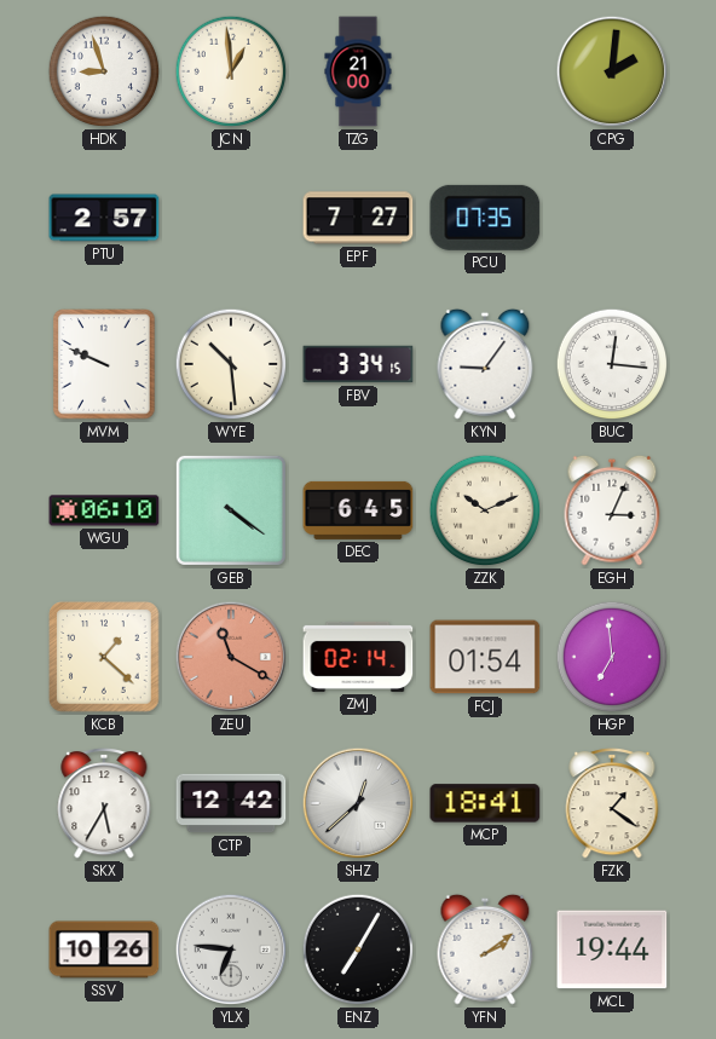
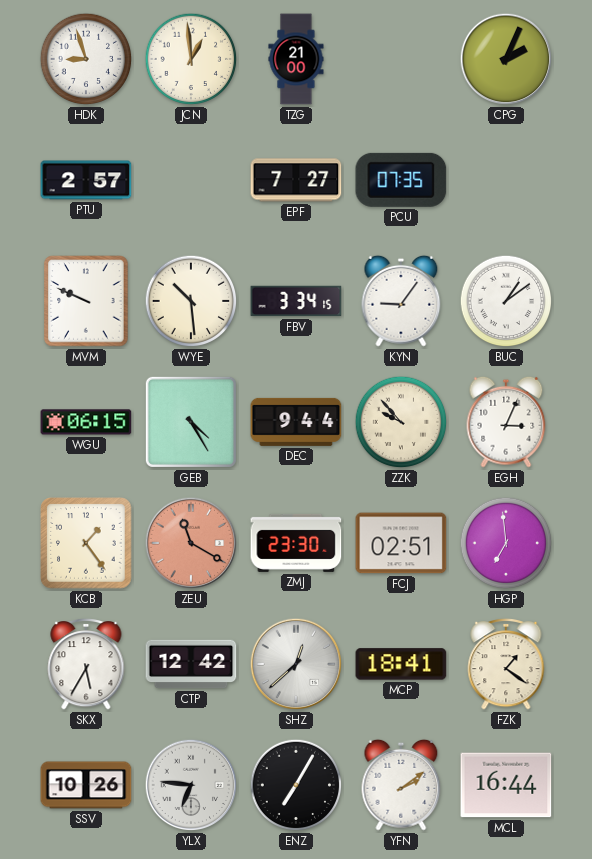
CPG: 2:01 -> 2:04 (506, 59)
BUC: 12:16 -> 1:09 (506, 301)
WGU: 06:10 -> 06:15 (86, 422)
GEB: 4:21 -> 4:25 (191, 422)
DEC: 6:45 -> 9:44 (296, 422)
ZZK: 10:11 -> 9:53 (401, 422)
KCB: 1:22 -> 1:24 (86, 543)
ZMJ: 02:14 -> 23:30 (296, 543)
FCJ: 01:54 -> 02:51 (401, 543)
MCL: 19:44 -> 16:44 (506, 785)
